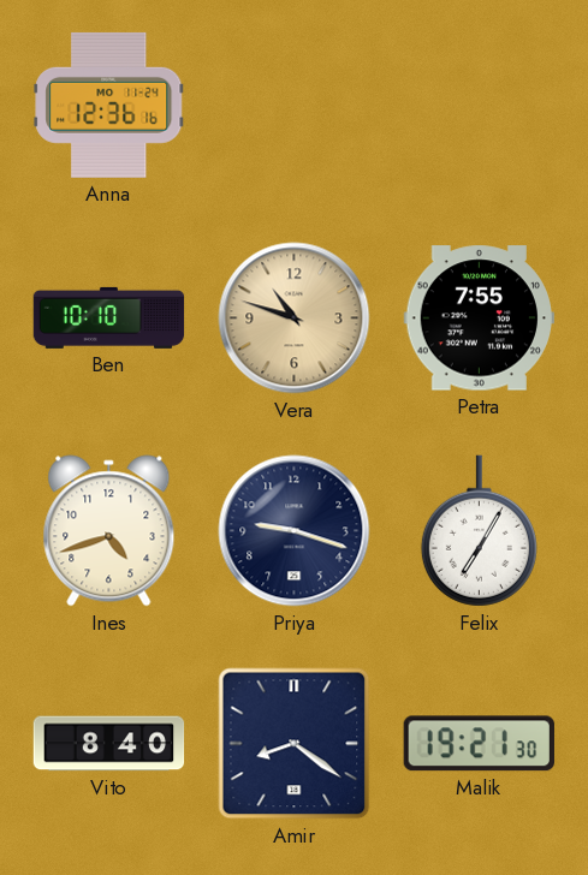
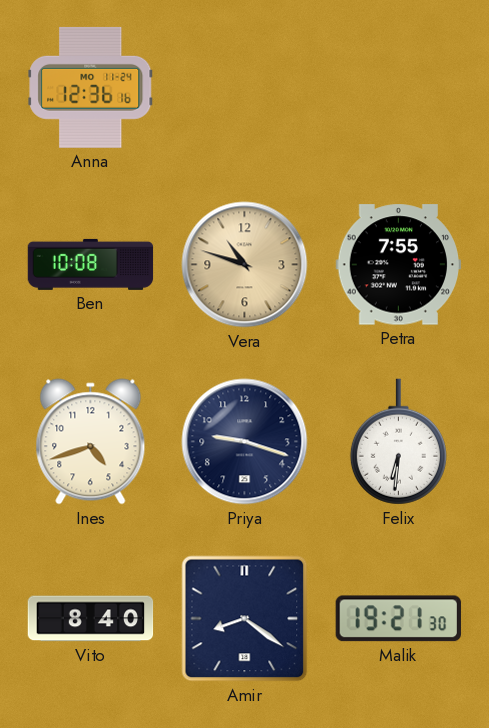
Ben: 10:10 -> 10:08 (91, 264)
Felix: 7:05 -> 6:31 (398, 442)
